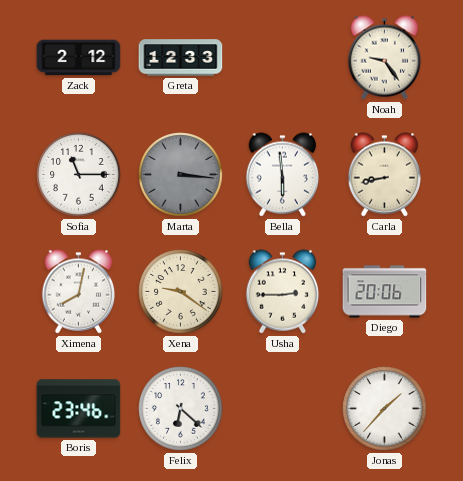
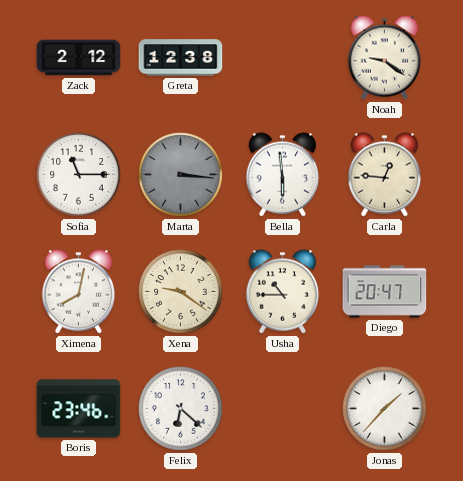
Greta: 12:33 -> 12:38 (181, 58)
Noah: 9:24 -> 9:21 (385, 58)
Carla: 8:43 -> 12:46 (385, 175)
Usha: 2:45 -> 10:45 (283, 292)
Diego: 20:06 -> 20:47 (385, 292)
